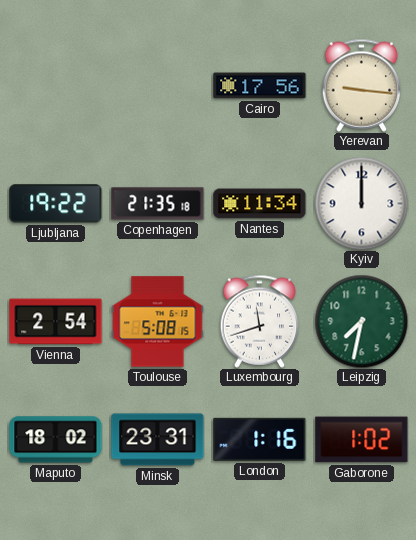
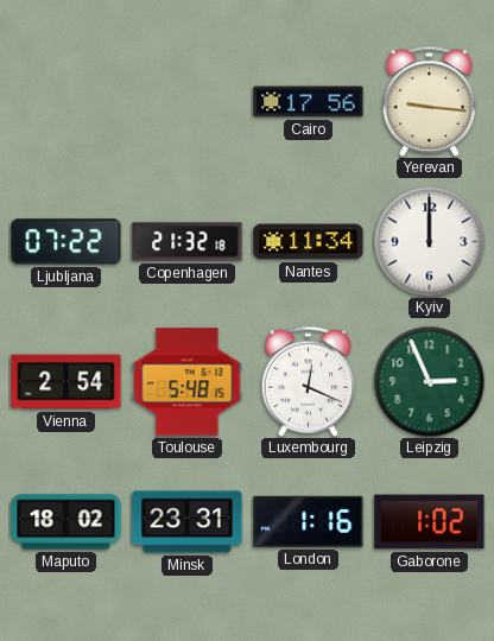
Ljubljana: 19:22 -> 07:22 (66, 242)
Copenhagen: 21:35 -> 21:32 (188, 242)
Toulouse: 5:08 -> 5:48 (188, 382)
Luxembourg: 11:42 -> 12:19 (309, 381)
Leipzig: 7:32 -> 2:56 (429, 381)
